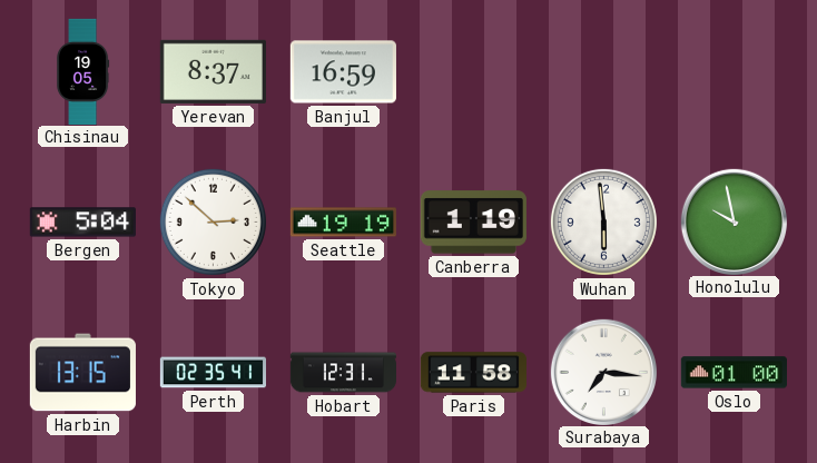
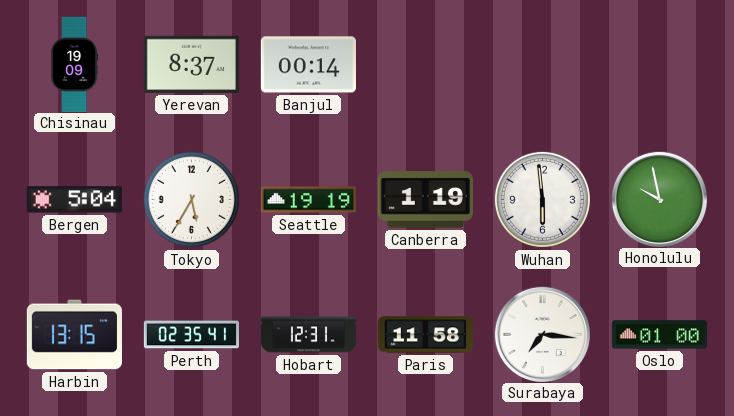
Chisinau: 19:05 -> 19:09 (75, 64)
Banjul: 16:59 -> 00:14 (308, 65)
Tokyo: 2:52 -> 5:35 (191, 199)
